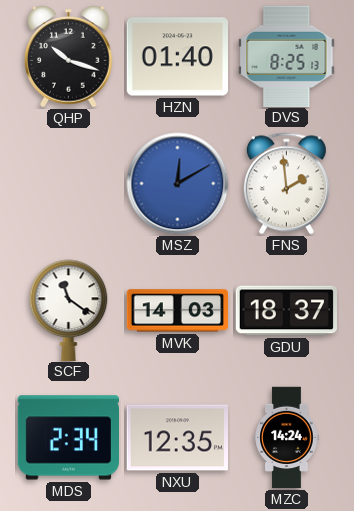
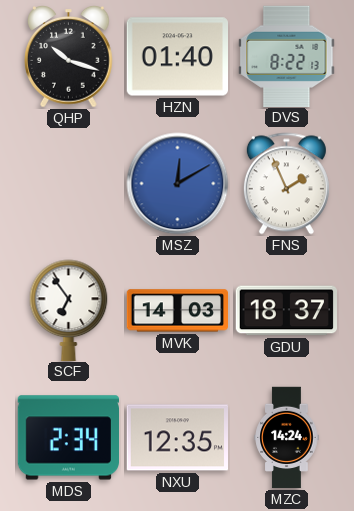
DVS: 8:25 -> 8:22 (287, 56)
FNS: 1:59 -> 1:56 (286, 184)
SCF: 11:21 -> 6:54 (69, 310)
